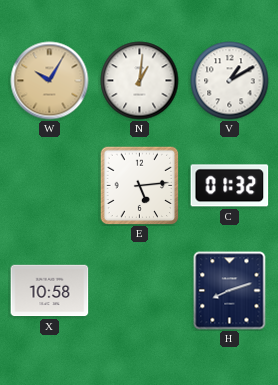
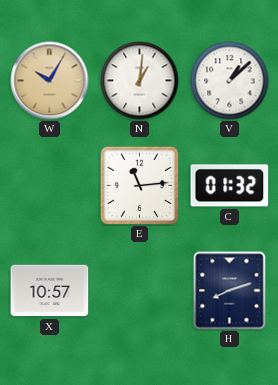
V: 1:10 -> 1:08 (230, 81)
E: 5:14 -> 11:14 (139, 185)
X: 10:58 -> 10:57 (50, 291)
